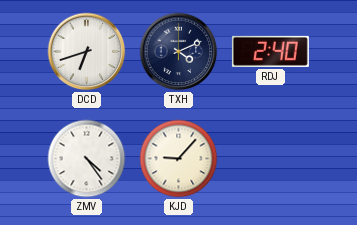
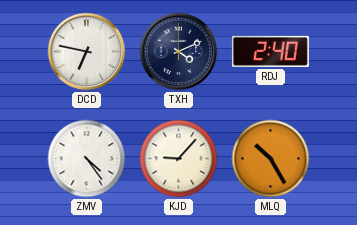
DCD: 6:42 -> 6:47 (87, 52)
MLQ: none -> 10:25 (271, 159)
